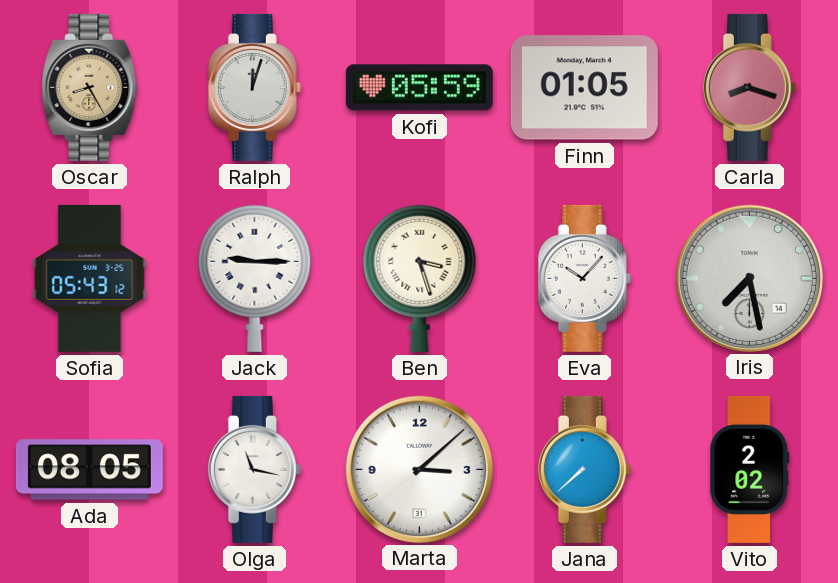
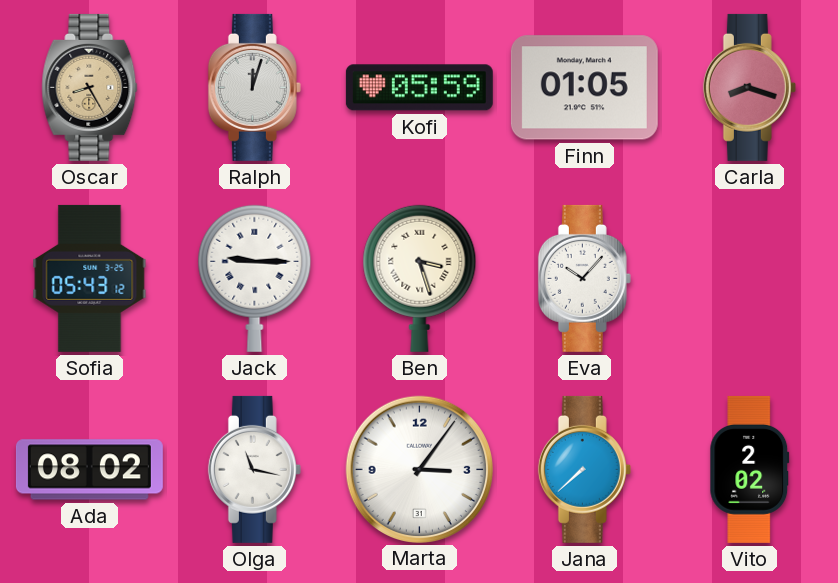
Iris: 7:28 -> none (749, 278)
Ada: 08:05 -> 08:02 (89, 470)
Marta: 3:08 -> 3:06 (419, 469)
